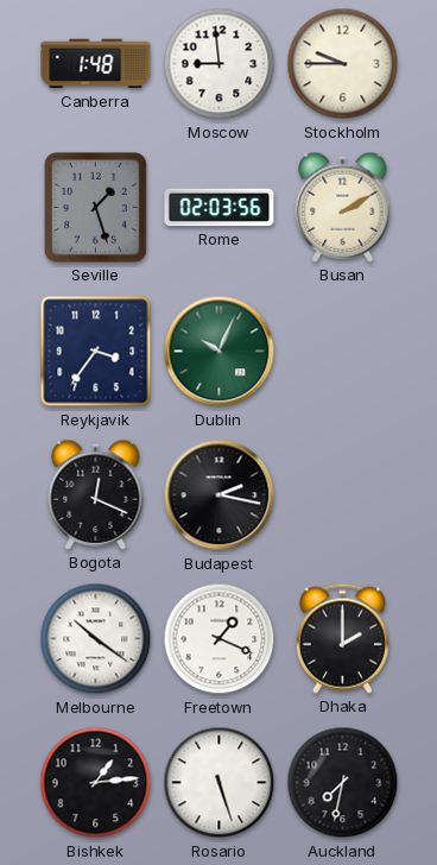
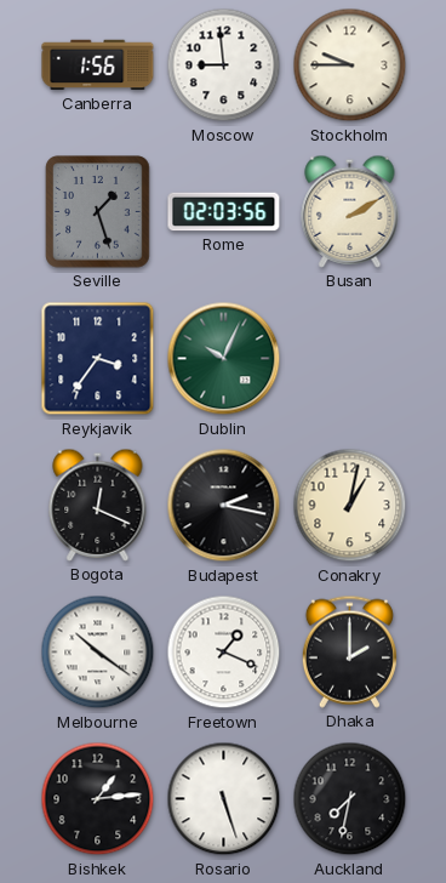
Canberra: 1:48 -> 1:56 (98, 65)
Conakry: none -> 1:02 (350, 506)
